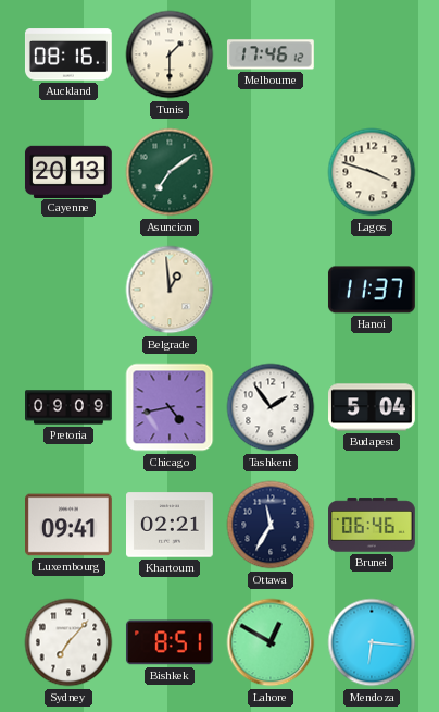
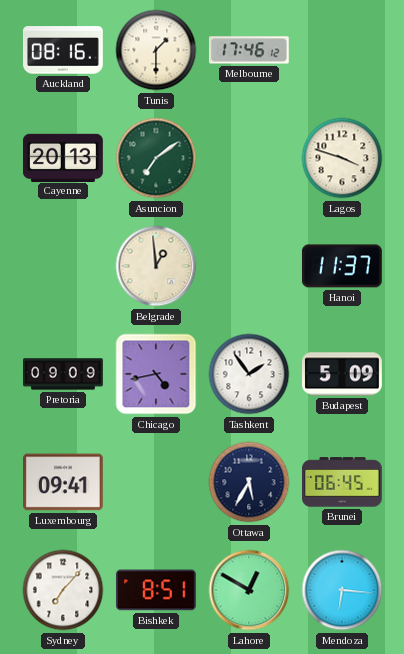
Budapest: 5:04 -> 5:09 (343, 374)
Khartoum: 02:21 -> none (171, 525)
Ottawa: 11:35 -> 5:35 (249, 482)
Brunei: 06:46 -> 06:45 (343, 482)
